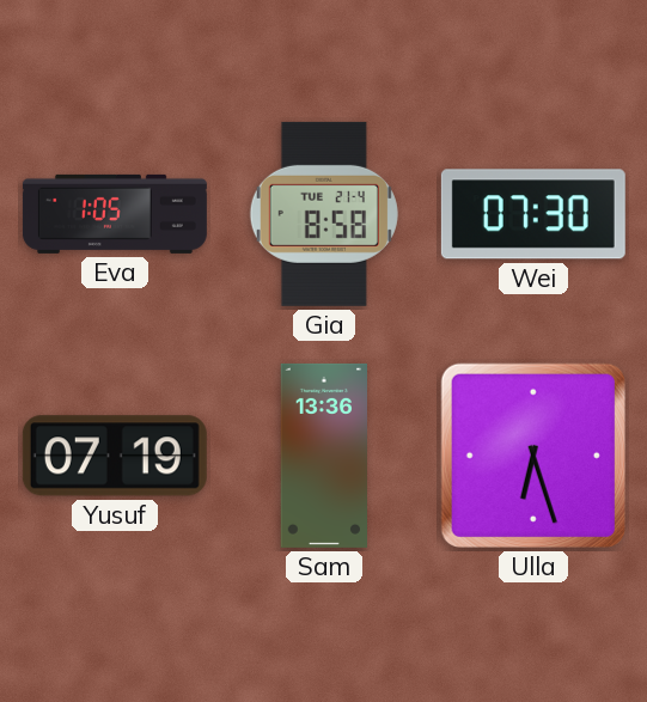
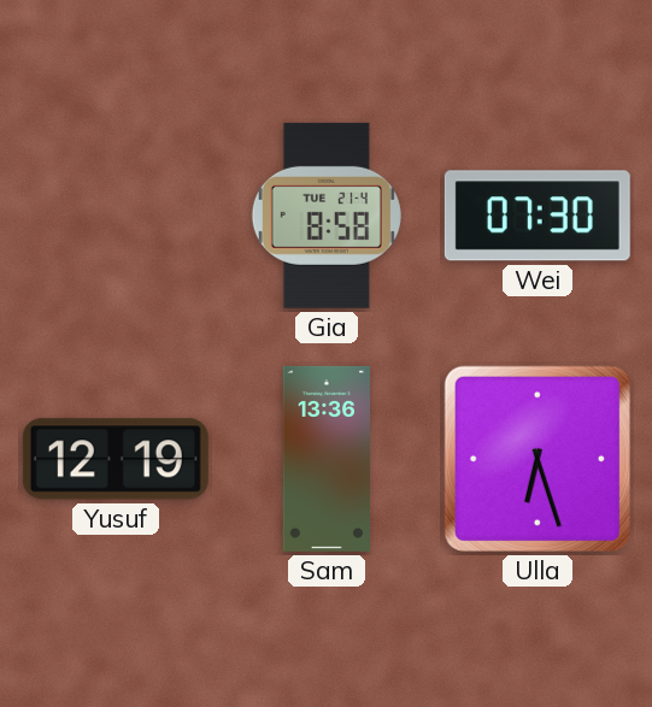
Eva: 1:05 -> none (115, 214)
Yusuf: 07:19 -> 12:19 (116, 459)
